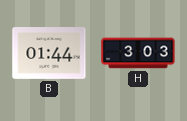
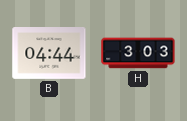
B: 01:44 -> 04:44 (49, 54)
